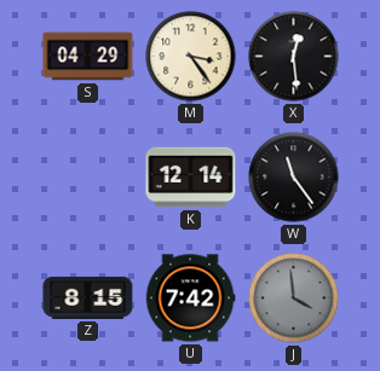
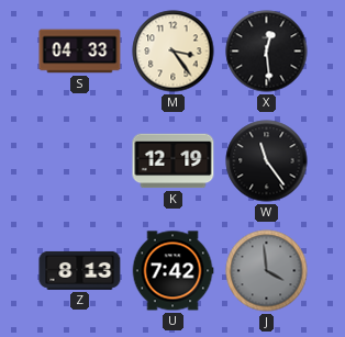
S: 04:29 -> 04:33 (80, 52)
K: 12:14 -> 12:19 (174, 161)
Z: 8:15 -> 8:13 (80, 270)
